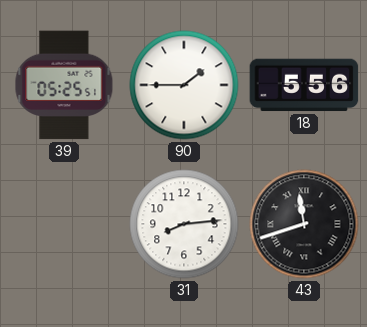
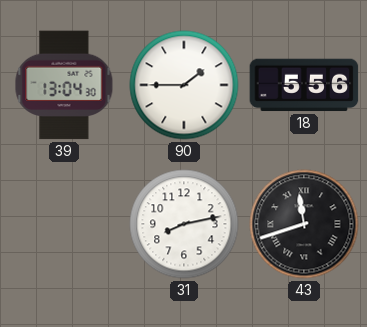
39: 05:25 -> 13:04 (64, 85)
31: 8:14 -> 8:13 (184, 224)
